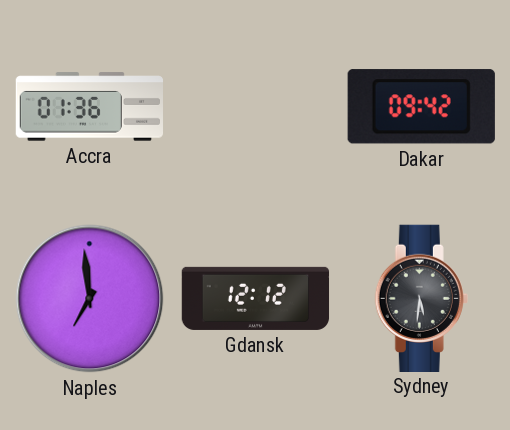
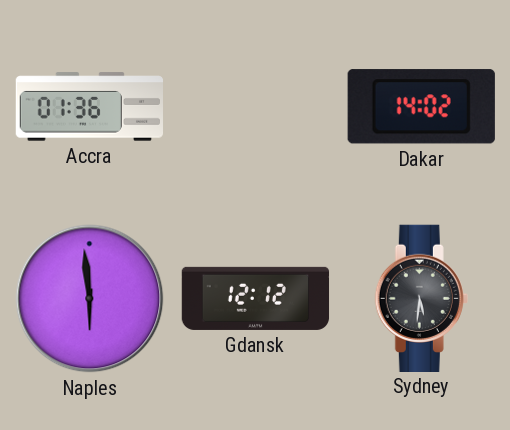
Dakar: 09:42 -> 14:02 (421, 107)
Naples: 6:59 -> 5:59 (90, 299)
